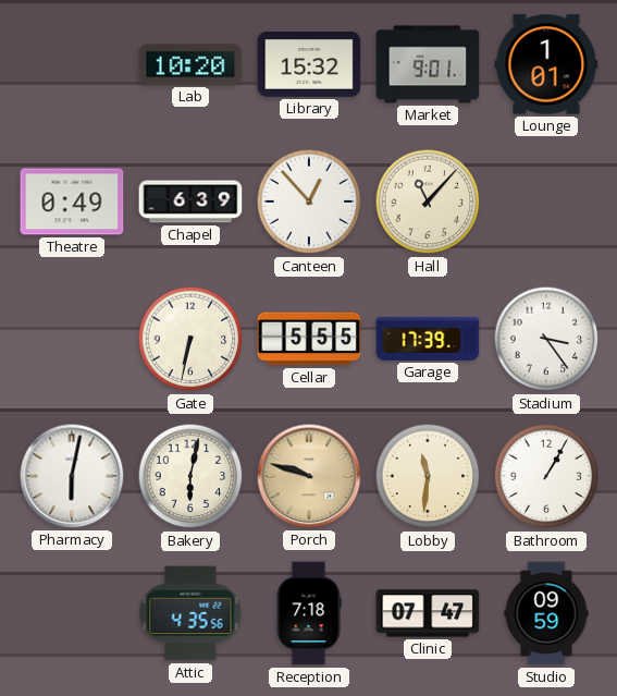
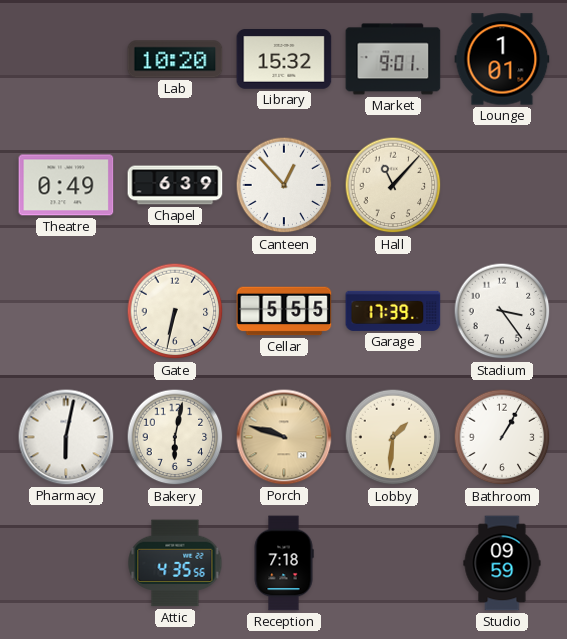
Lobby: 11:31 -> 1:31 (393, 437)
Clinic: 07:47 -> none (428, 613)
